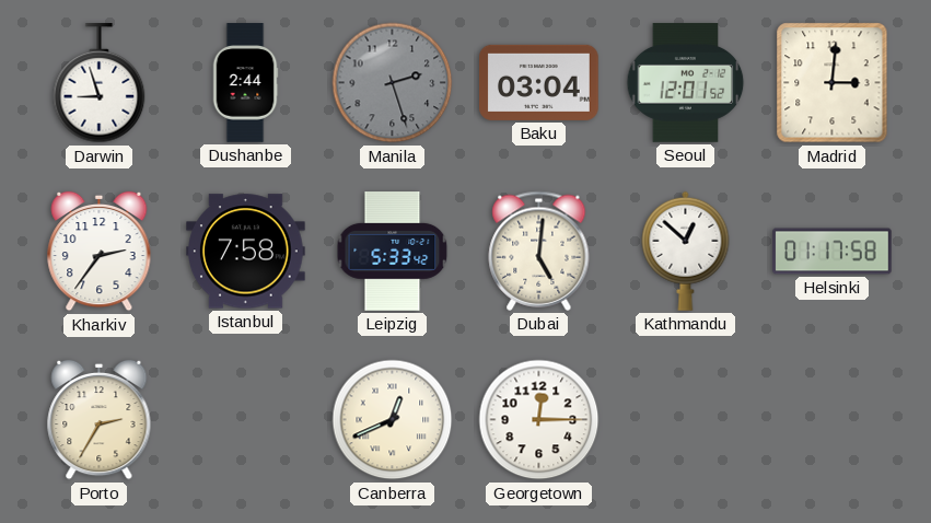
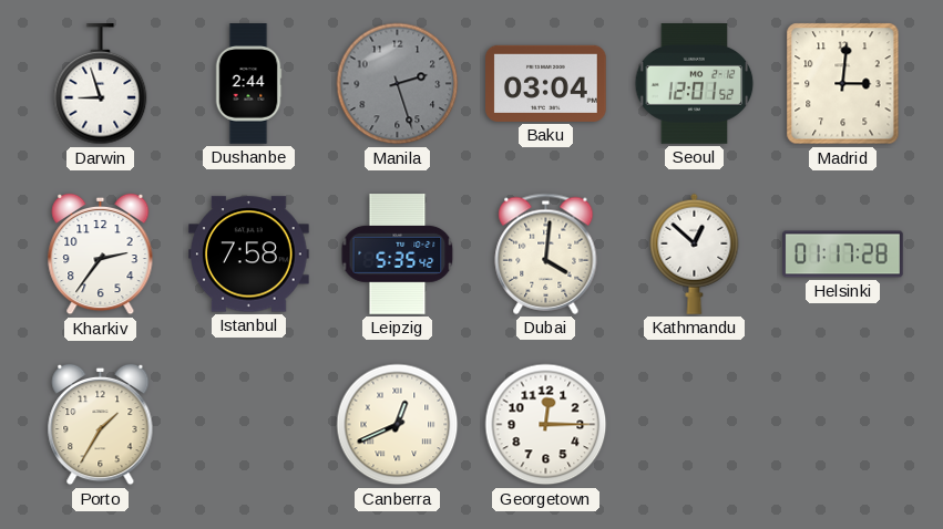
Leipzig: 5:33 -> 5:35 (398, 255)
Dubai: 5:01 -> 4:01 (546, 253)
Helsinki: 01:17:58 -> 01:17:28 (843, 255)
Porto: 2:35 -> 1:35 (101, 425)
